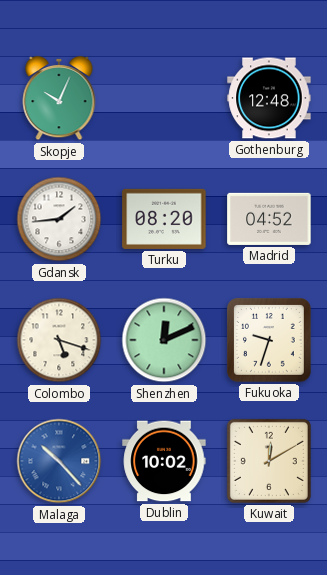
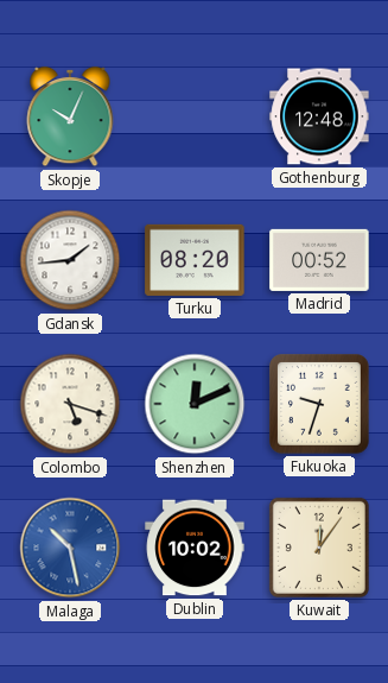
Madrid: 04:52 -> 00:52 (319, 260)
Malaga: 10:23 -> 10:28 (70, 548)
Kuwait: 12:10 -> 12:06 (319, 548)
